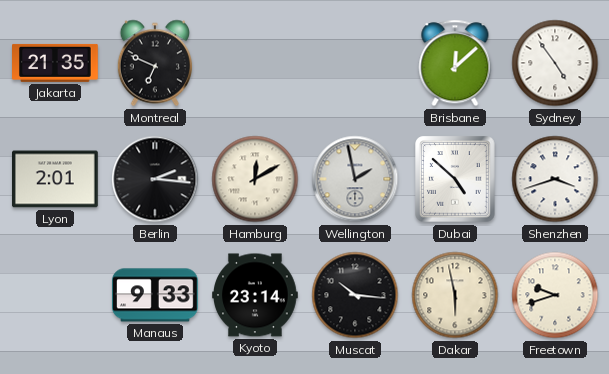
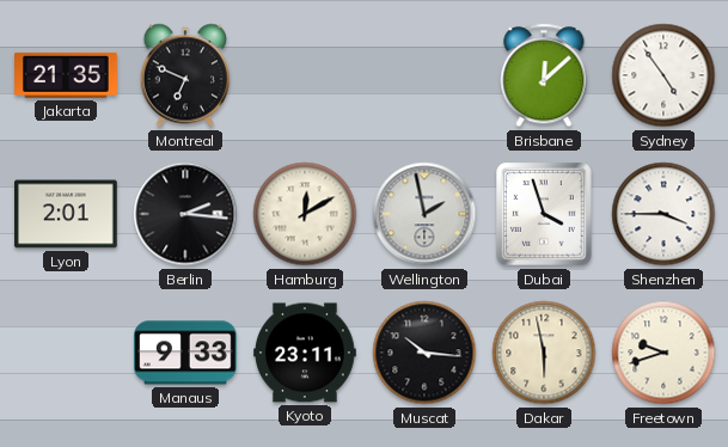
Dubai: 4:52 -> 3:57 (544, 214)
Shenzhen: 3:42 -> 3:45 (663, 214)
Kyoto: 23:14 -> 23:11 (305, 353)
